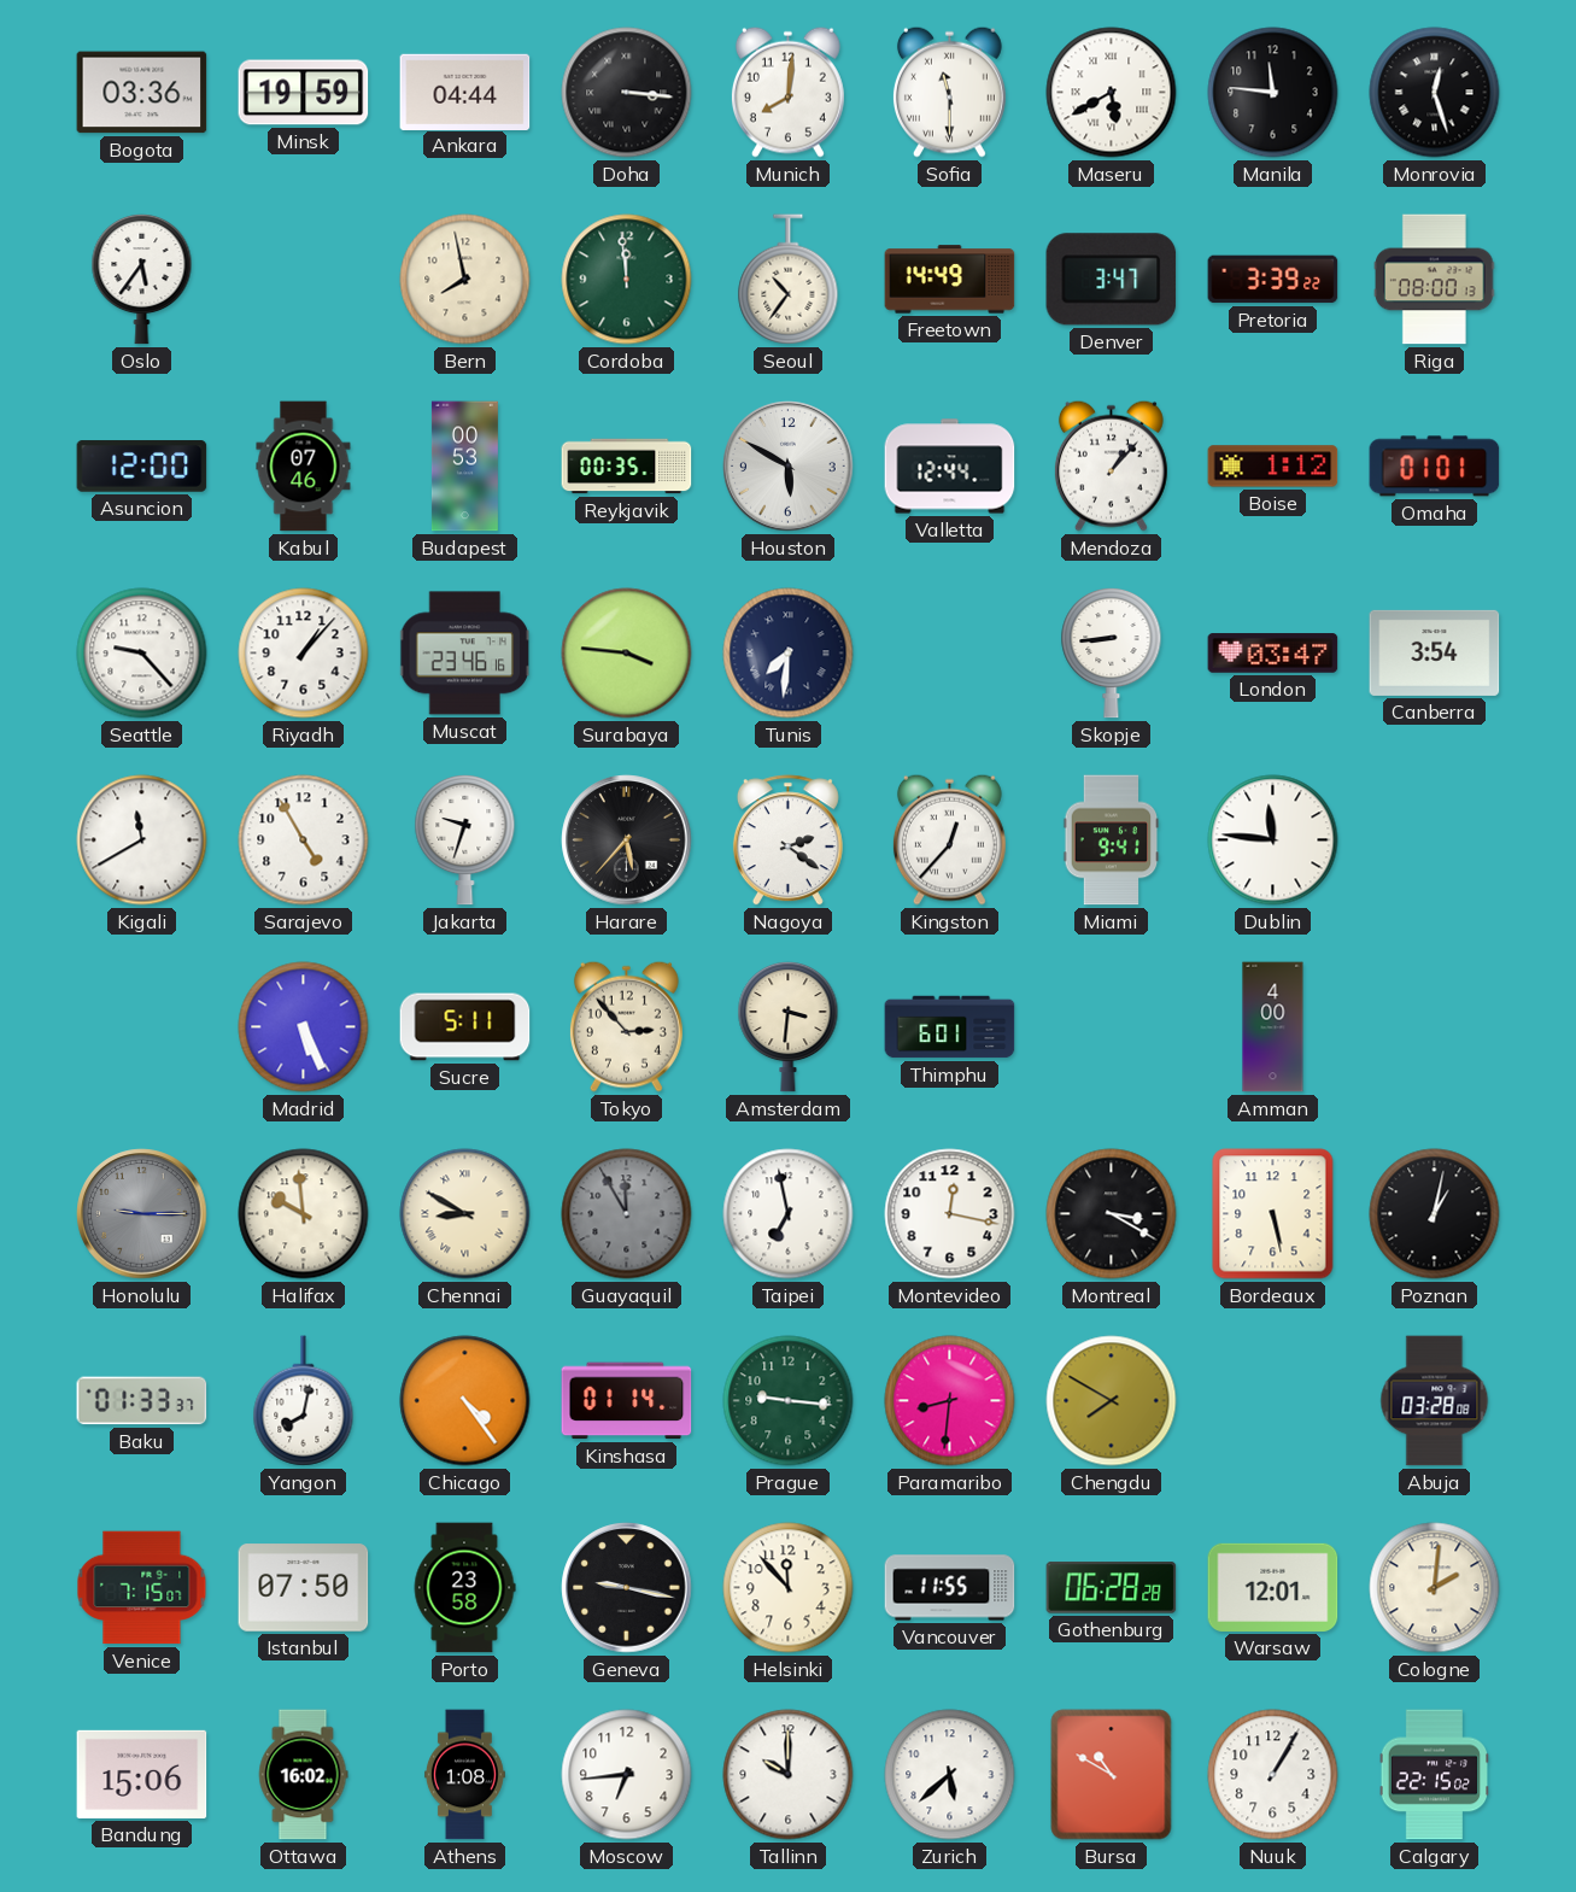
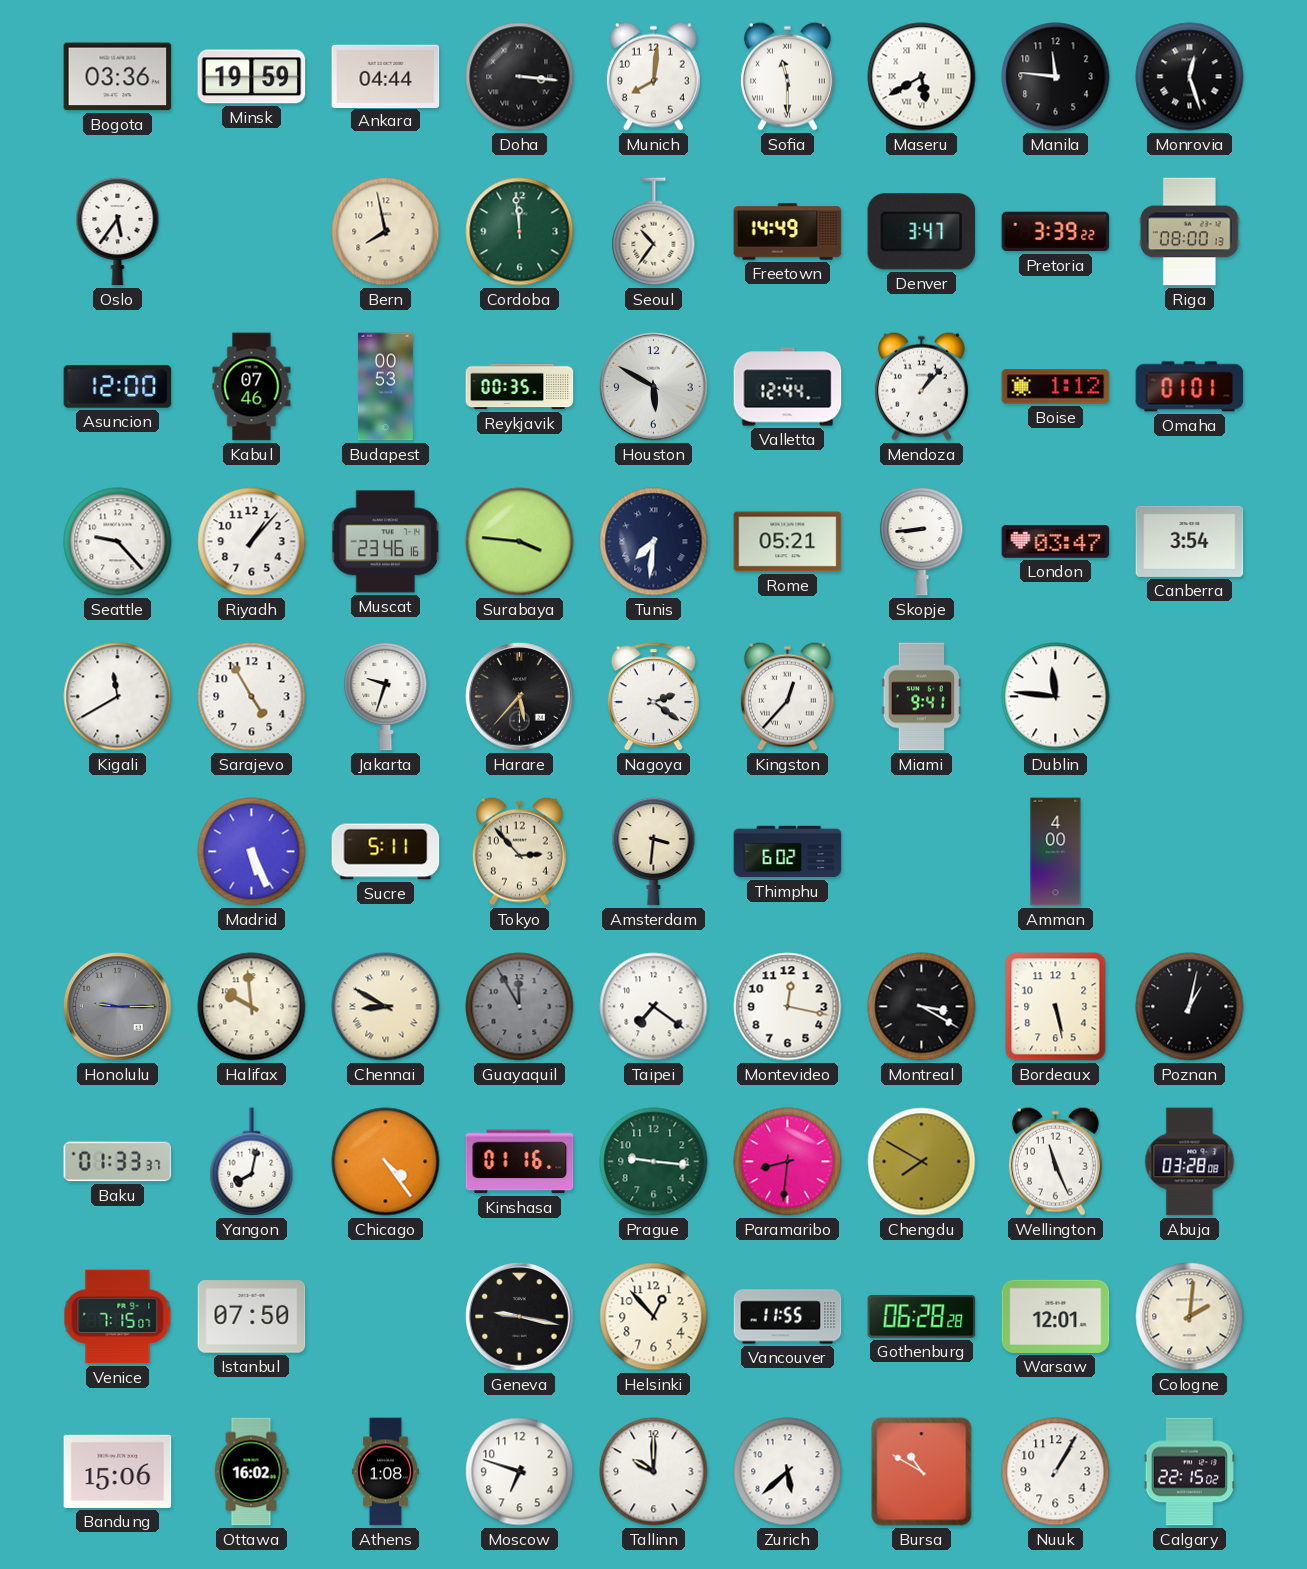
Rome: none -> 05:21 (788, 542)
Thimphu: 6:01 -> 6:02 (788, 852)
Taipei: 6:58 -> 7:21 (654, 1007)
Kinshasa: 01:14 -> 01:16 (520, 1162)
Wellington: none -> 11:26 (1055, 1161)
Porto: 23:58 -> none (464, 1588)
Helsinki: 11:53 -> 12:53 (654, 1317)
Moscow: 6:44 -> 6:48 (520, 1472)
